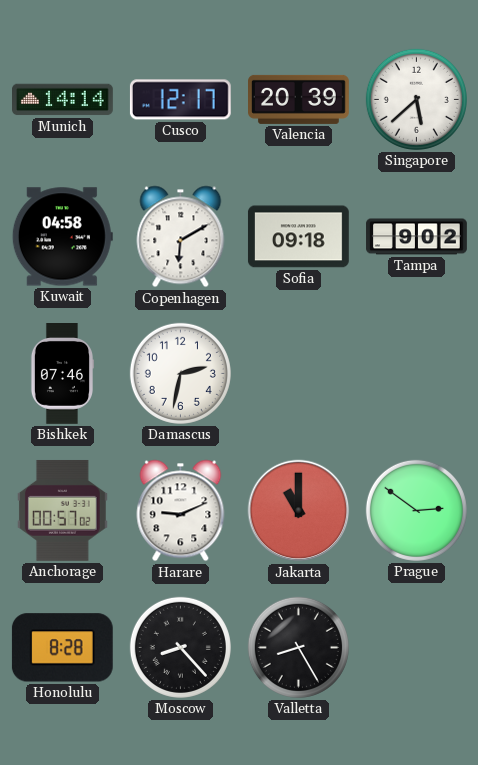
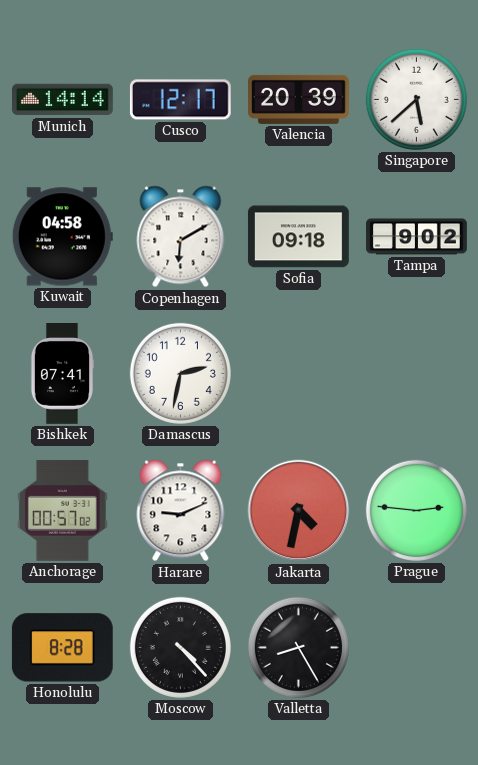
Bishkek: 07:46 -> 07:41 (61, 374)
Jakarta: 11:00 -> 4:32 (299, 511)
Prague: 2:51 -> 2:46 (416, 510)
Moscow: 8:23 -> 4:23 (180, 647)
